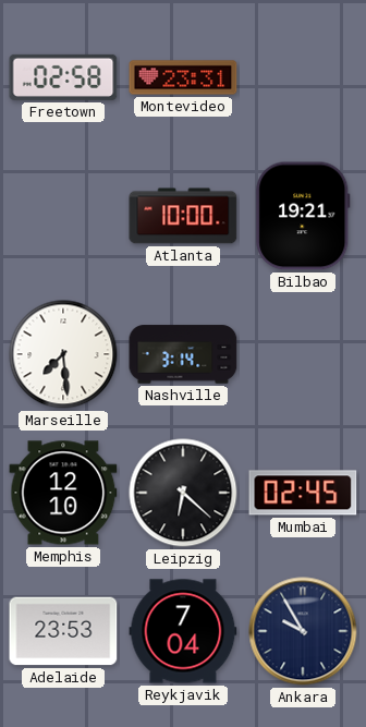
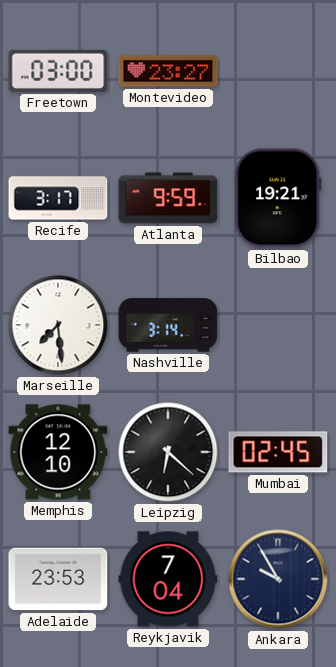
Freetown: 02:58 -> 03:00 (58, 71)
Montevideo: 23:31 -> 23:27 (168, 71)
Recife: none -> 3:17 (58, 198)
Atlanta: 10:00 -> 9:59 (168, 198)
